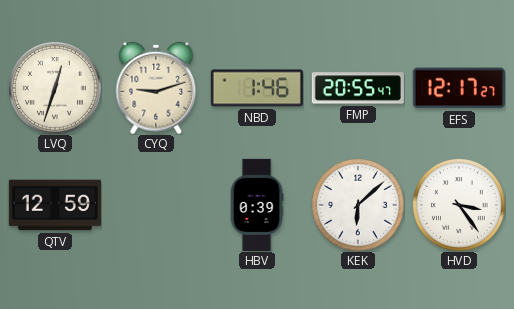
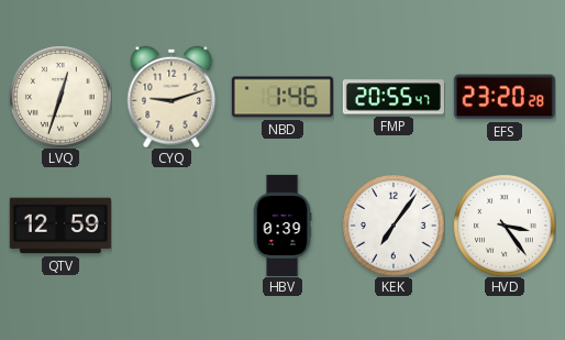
EFS: 12:17 -> 23:20 (505, 97)
KEK: 6:08 -> 7:06 (394, 226)
